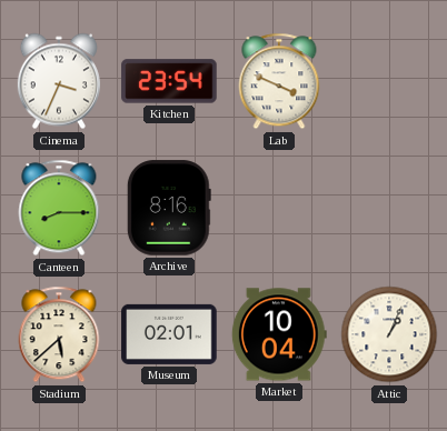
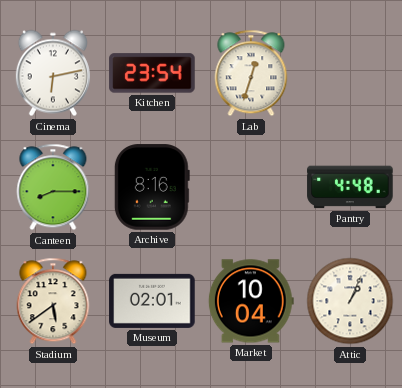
Cinema: 3:34 -> 6:13 (53, 73)
Lab: 3:49 -> 12:33 (251, 73)
Pantry: none -> 4:48 (350, 187)
Stadium: 5:38 -> 5:39 (53, 301)
